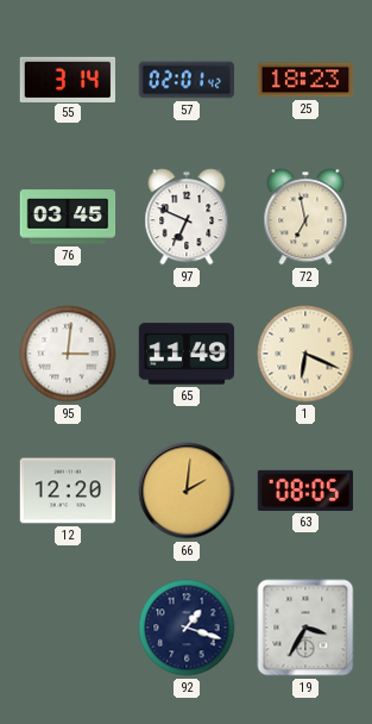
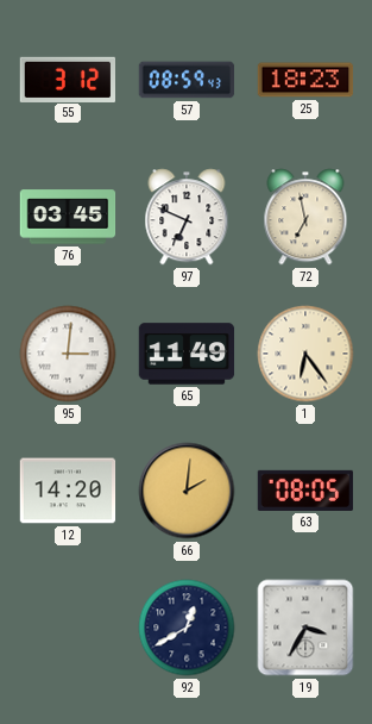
55: 3:14 -> 3:12 (67, 79)
57: 02:01 -> 08:59 (187, 80)
1: 6:19 -> 6:24 (305, 354)
12: 12:20 -> 14:20 (68, 491)
92: 1:18 -> 12:40 (187, 628)
